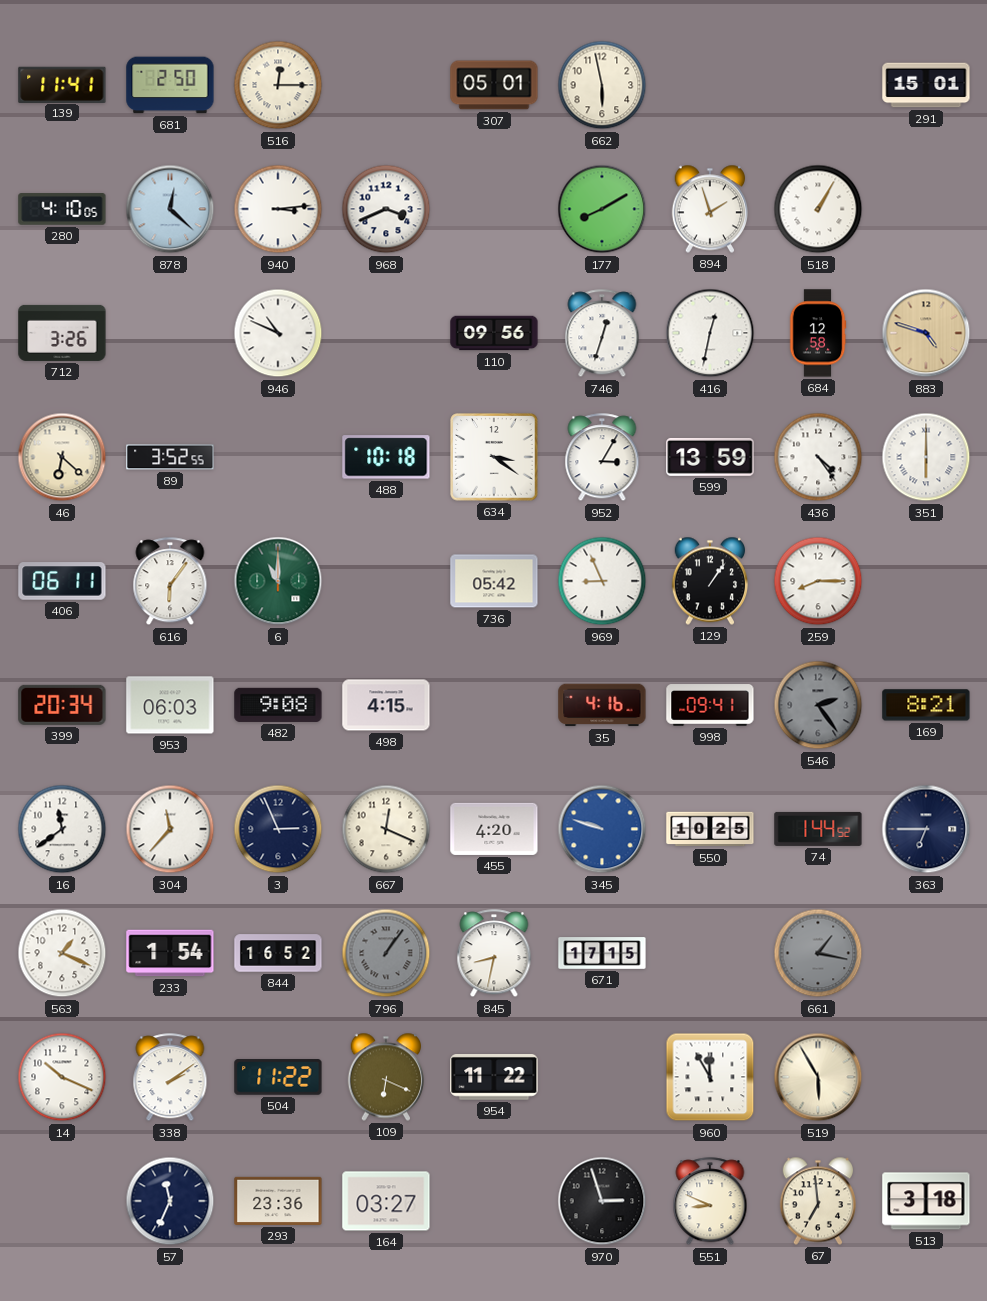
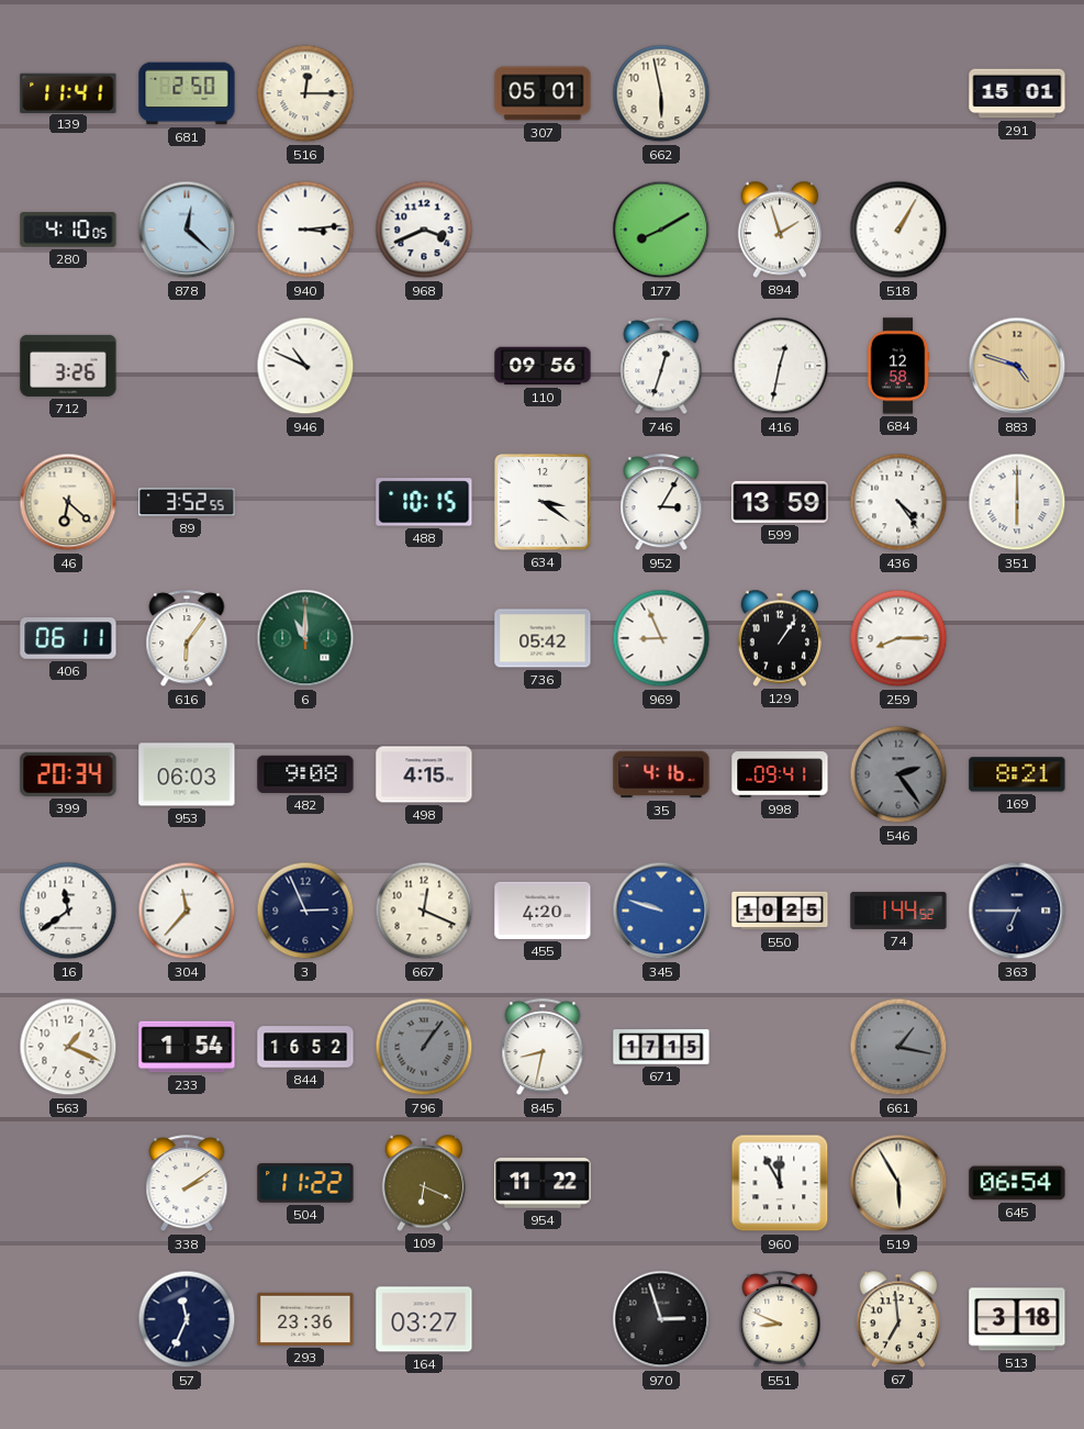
488: 10:18 -> 10:15 (424, 502)
14: 10:19 -> none (62, 1077)
645: none -> 06:54 (1017, 1183)
